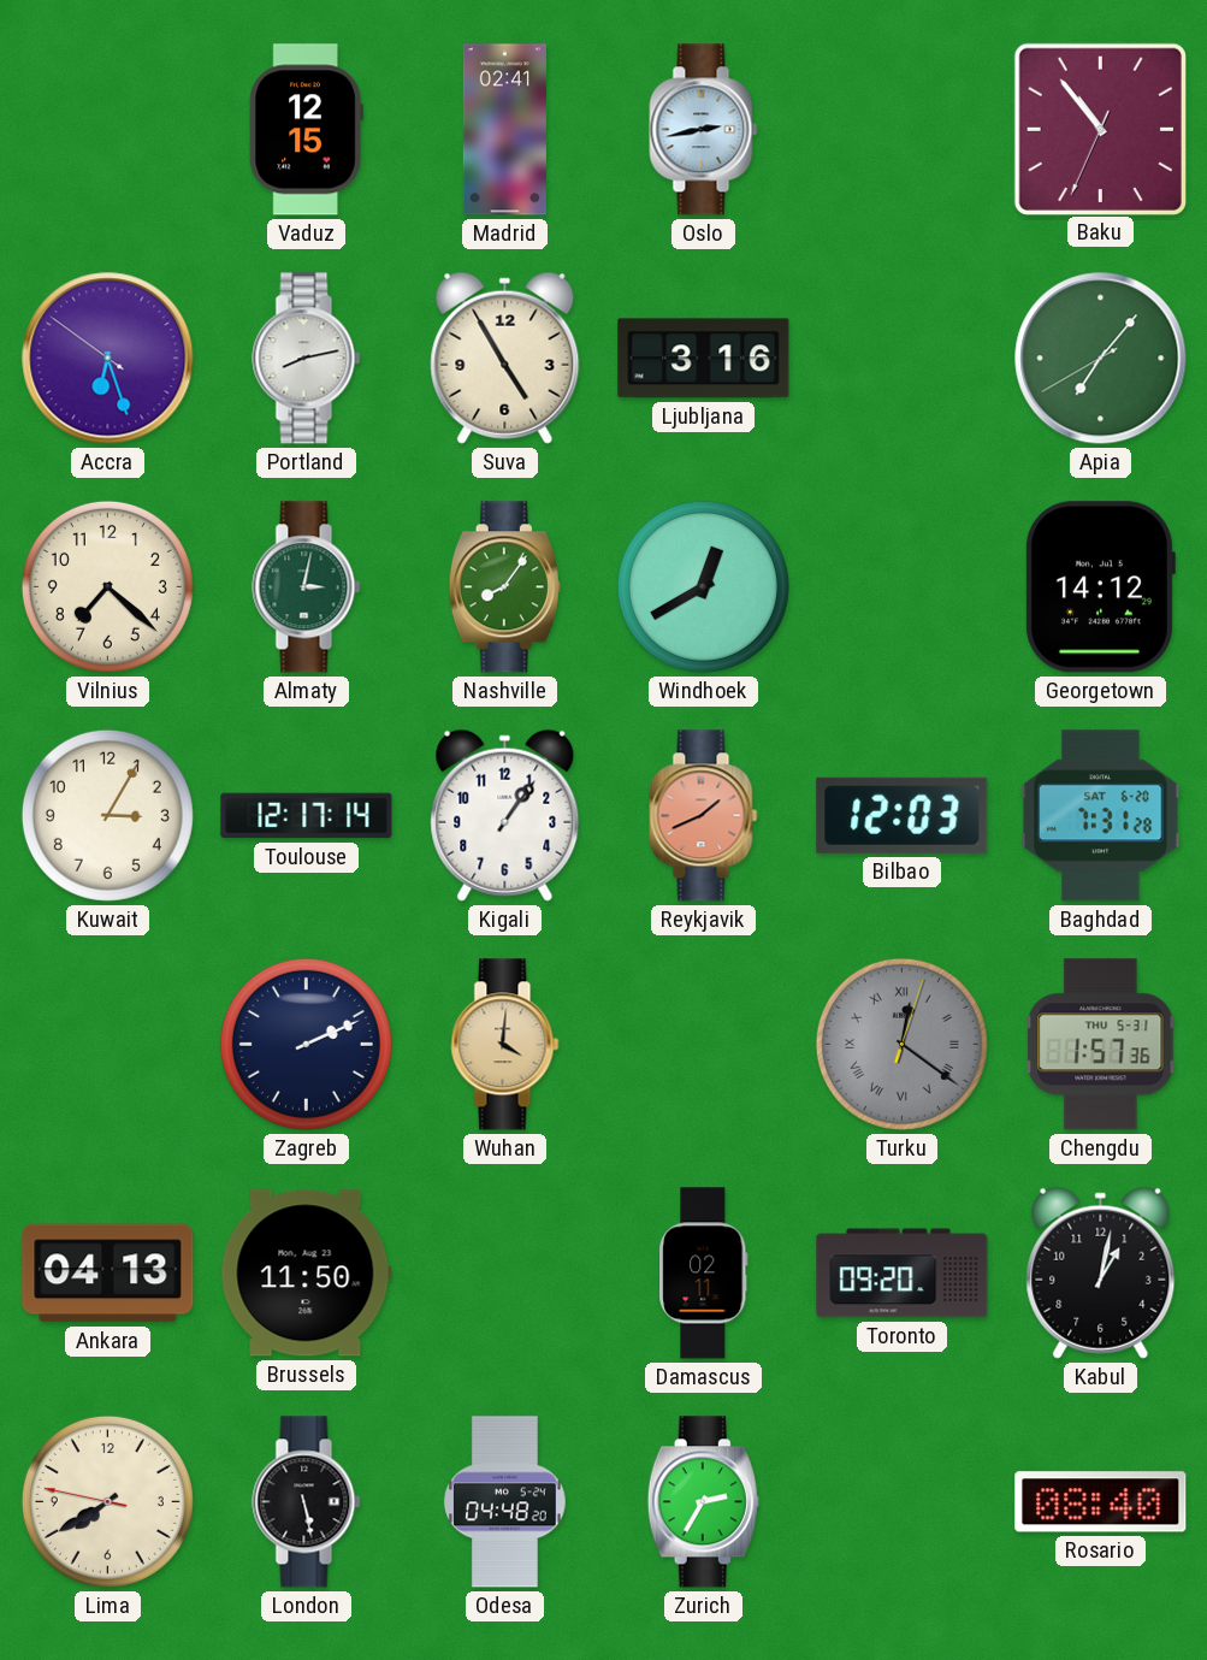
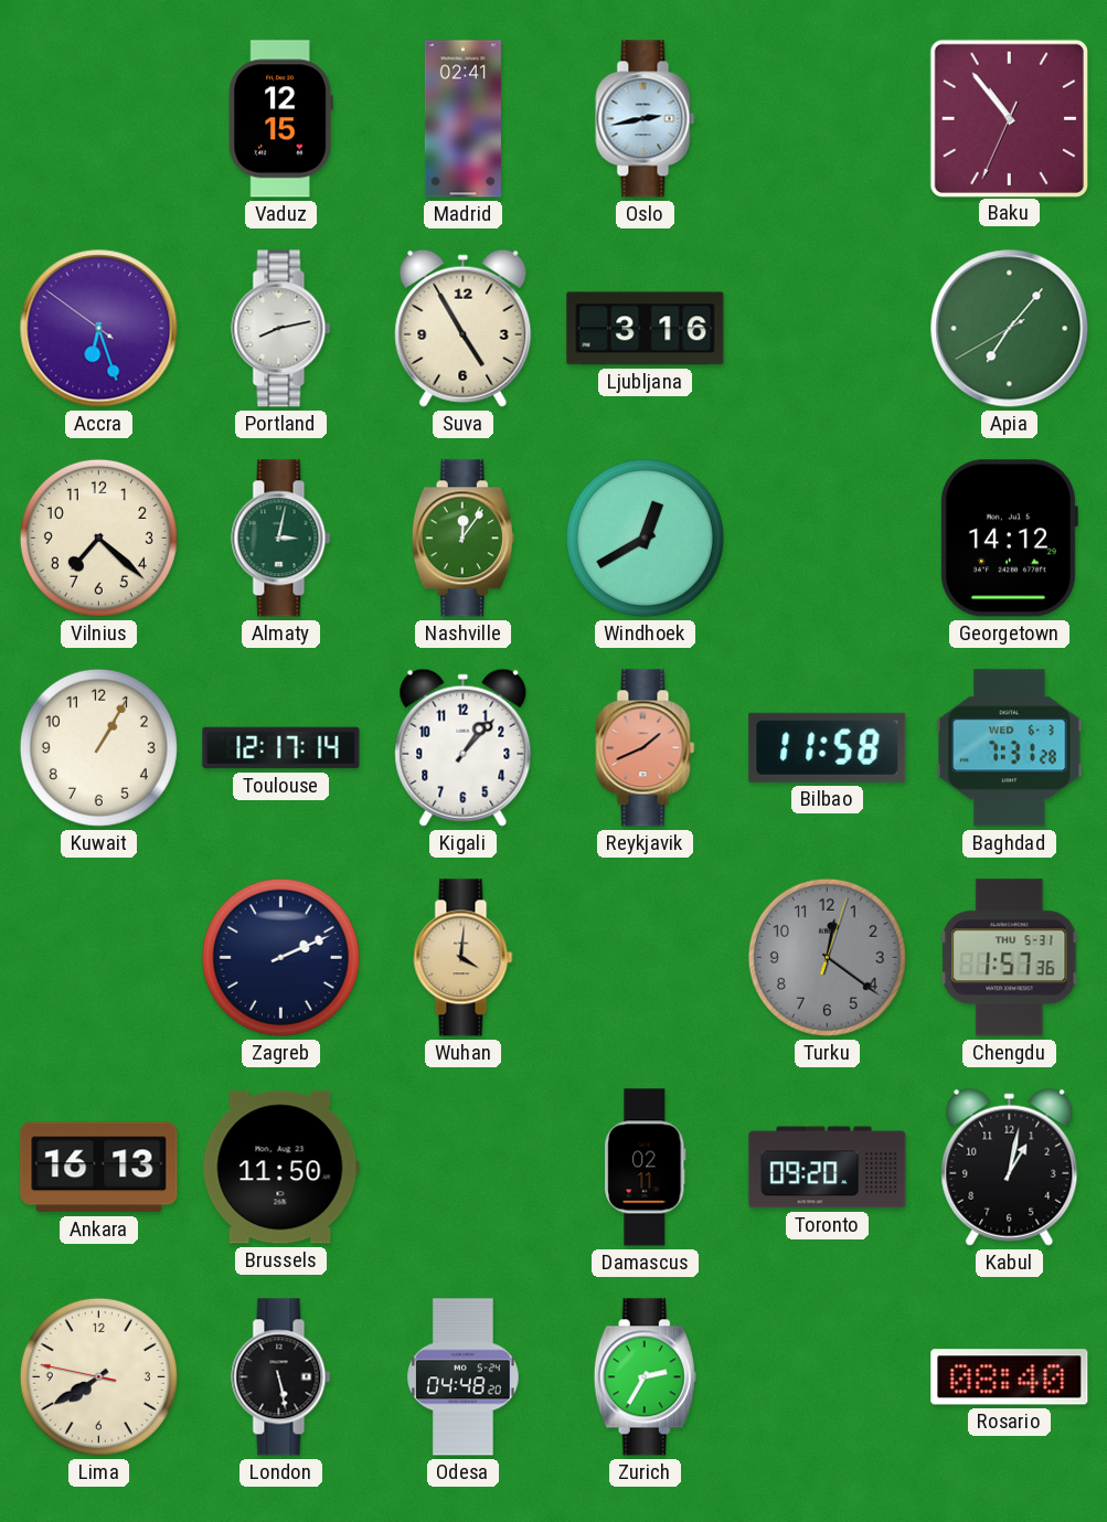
Nashville: 8:06 -> 12:06 (462, 539)
Kuwait: 3:05 -> 1:05 (98, 747)
Kigali: 1:06 -> 1:07 (464, 747)
Bilbao: 12:03 -> 11:58 (828, 747)
Baghdad date: SAT 6-20 -> WED 6-3 (1010, 748)
Turku numerals: Roman -> Arabic (827, 957)
Ankara: 04:13 -> 16:13 (99, 1168)
